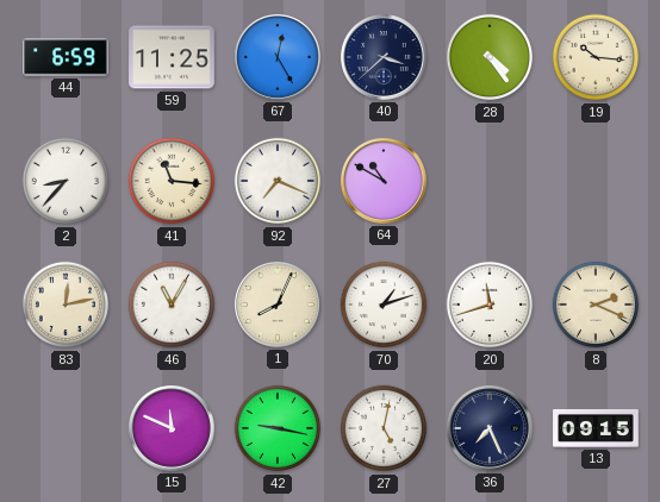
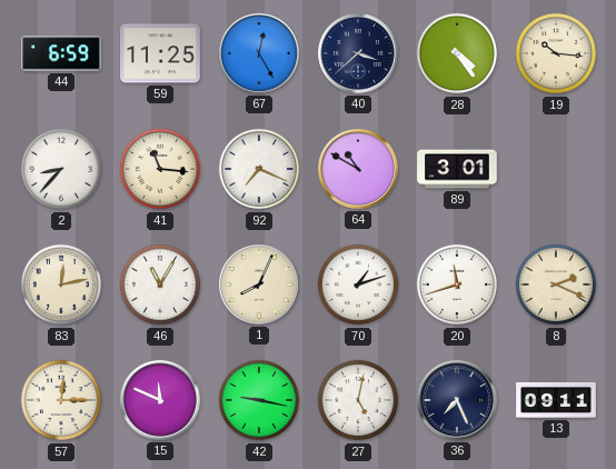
89: none -> 3:01 (457, 169)
57: none -> 12:15 (61, 400)
13: 09:15 -> 09:11 (556, 400)
